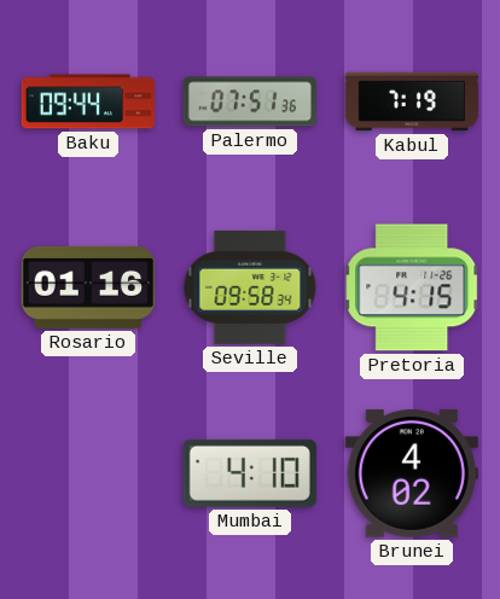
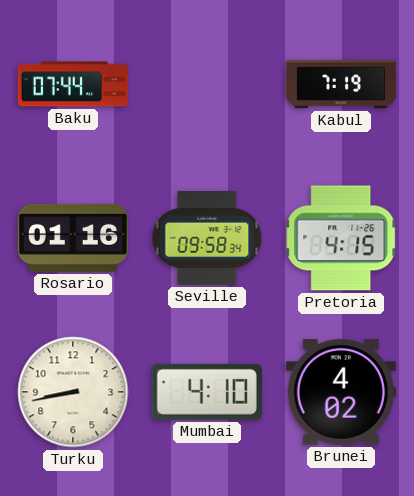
Baku: 09:44 -> 07:44 (73, 84)
Palermo: 07:51 -> none (249, 101)
Turku: none -> 8:43 (73, 392)
